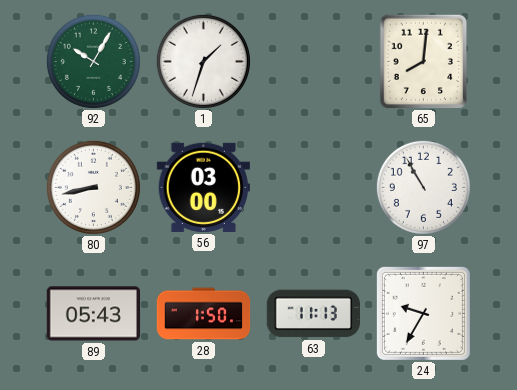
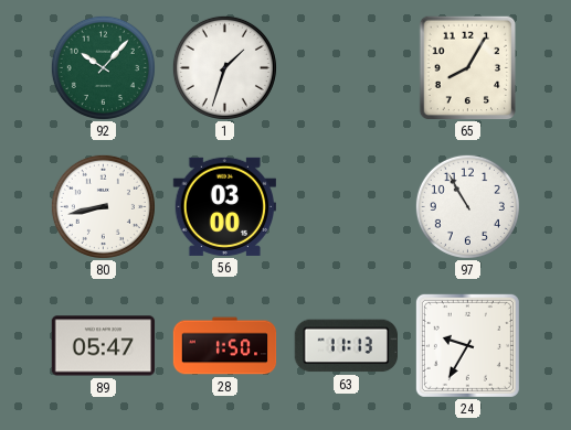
92: 10:05 -> 10:07 (103, 67)
65: 8:01 -> 8:05 (468, 68)
89: 05:43 -> 05:47 (104, 346)
